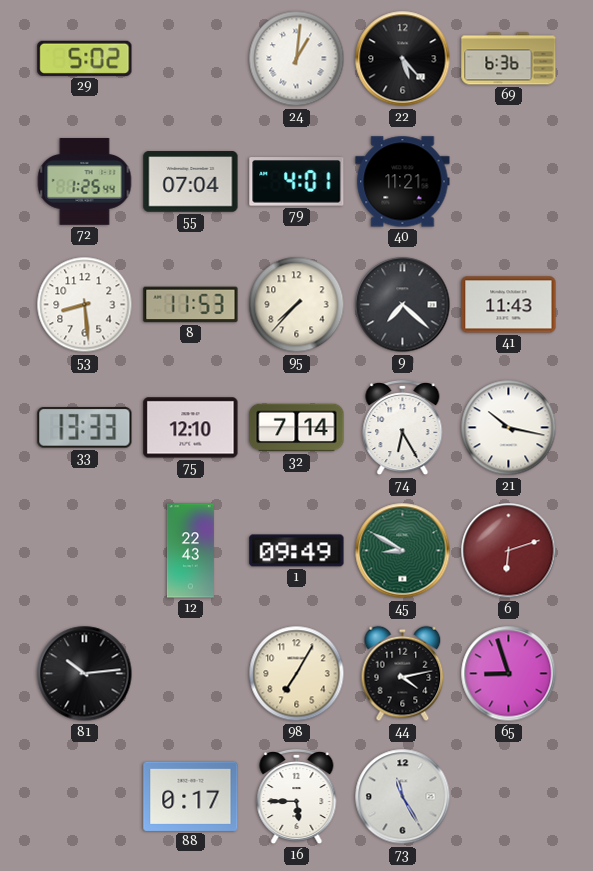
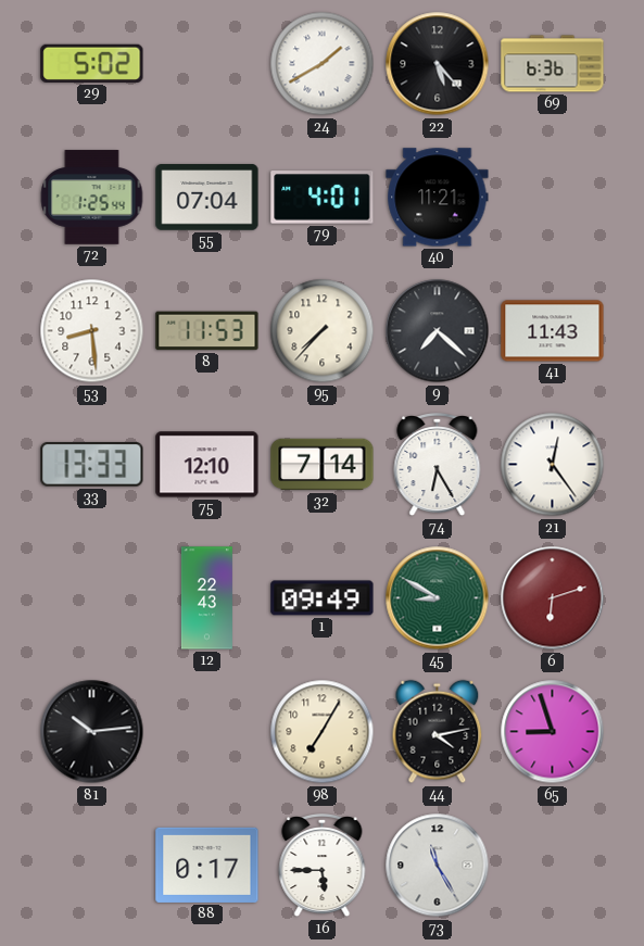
24: 1:01 -> 1:40 (323, 64)
21: 10:17 -> 12:24 (553, 465)
